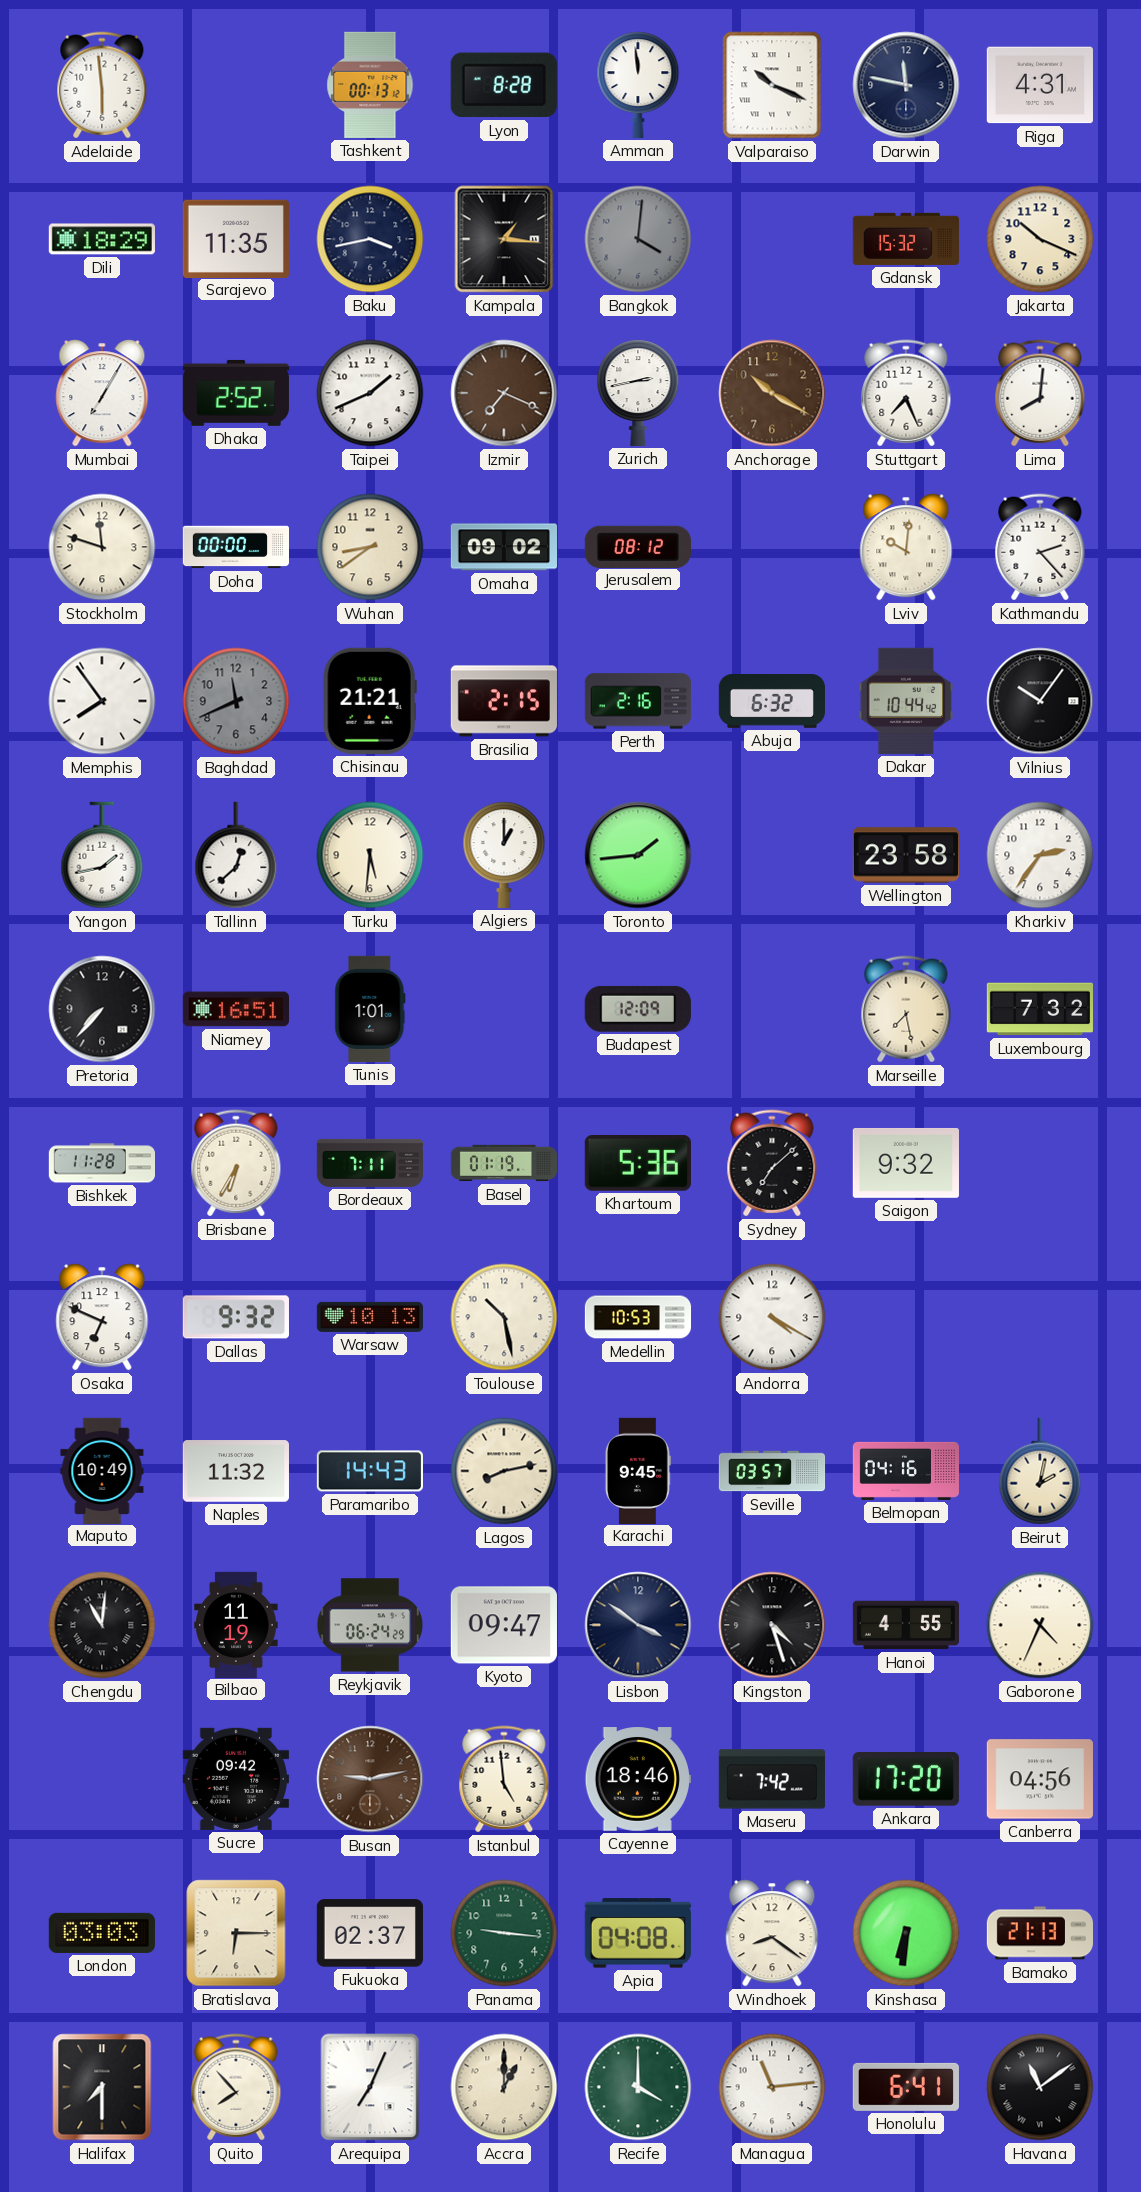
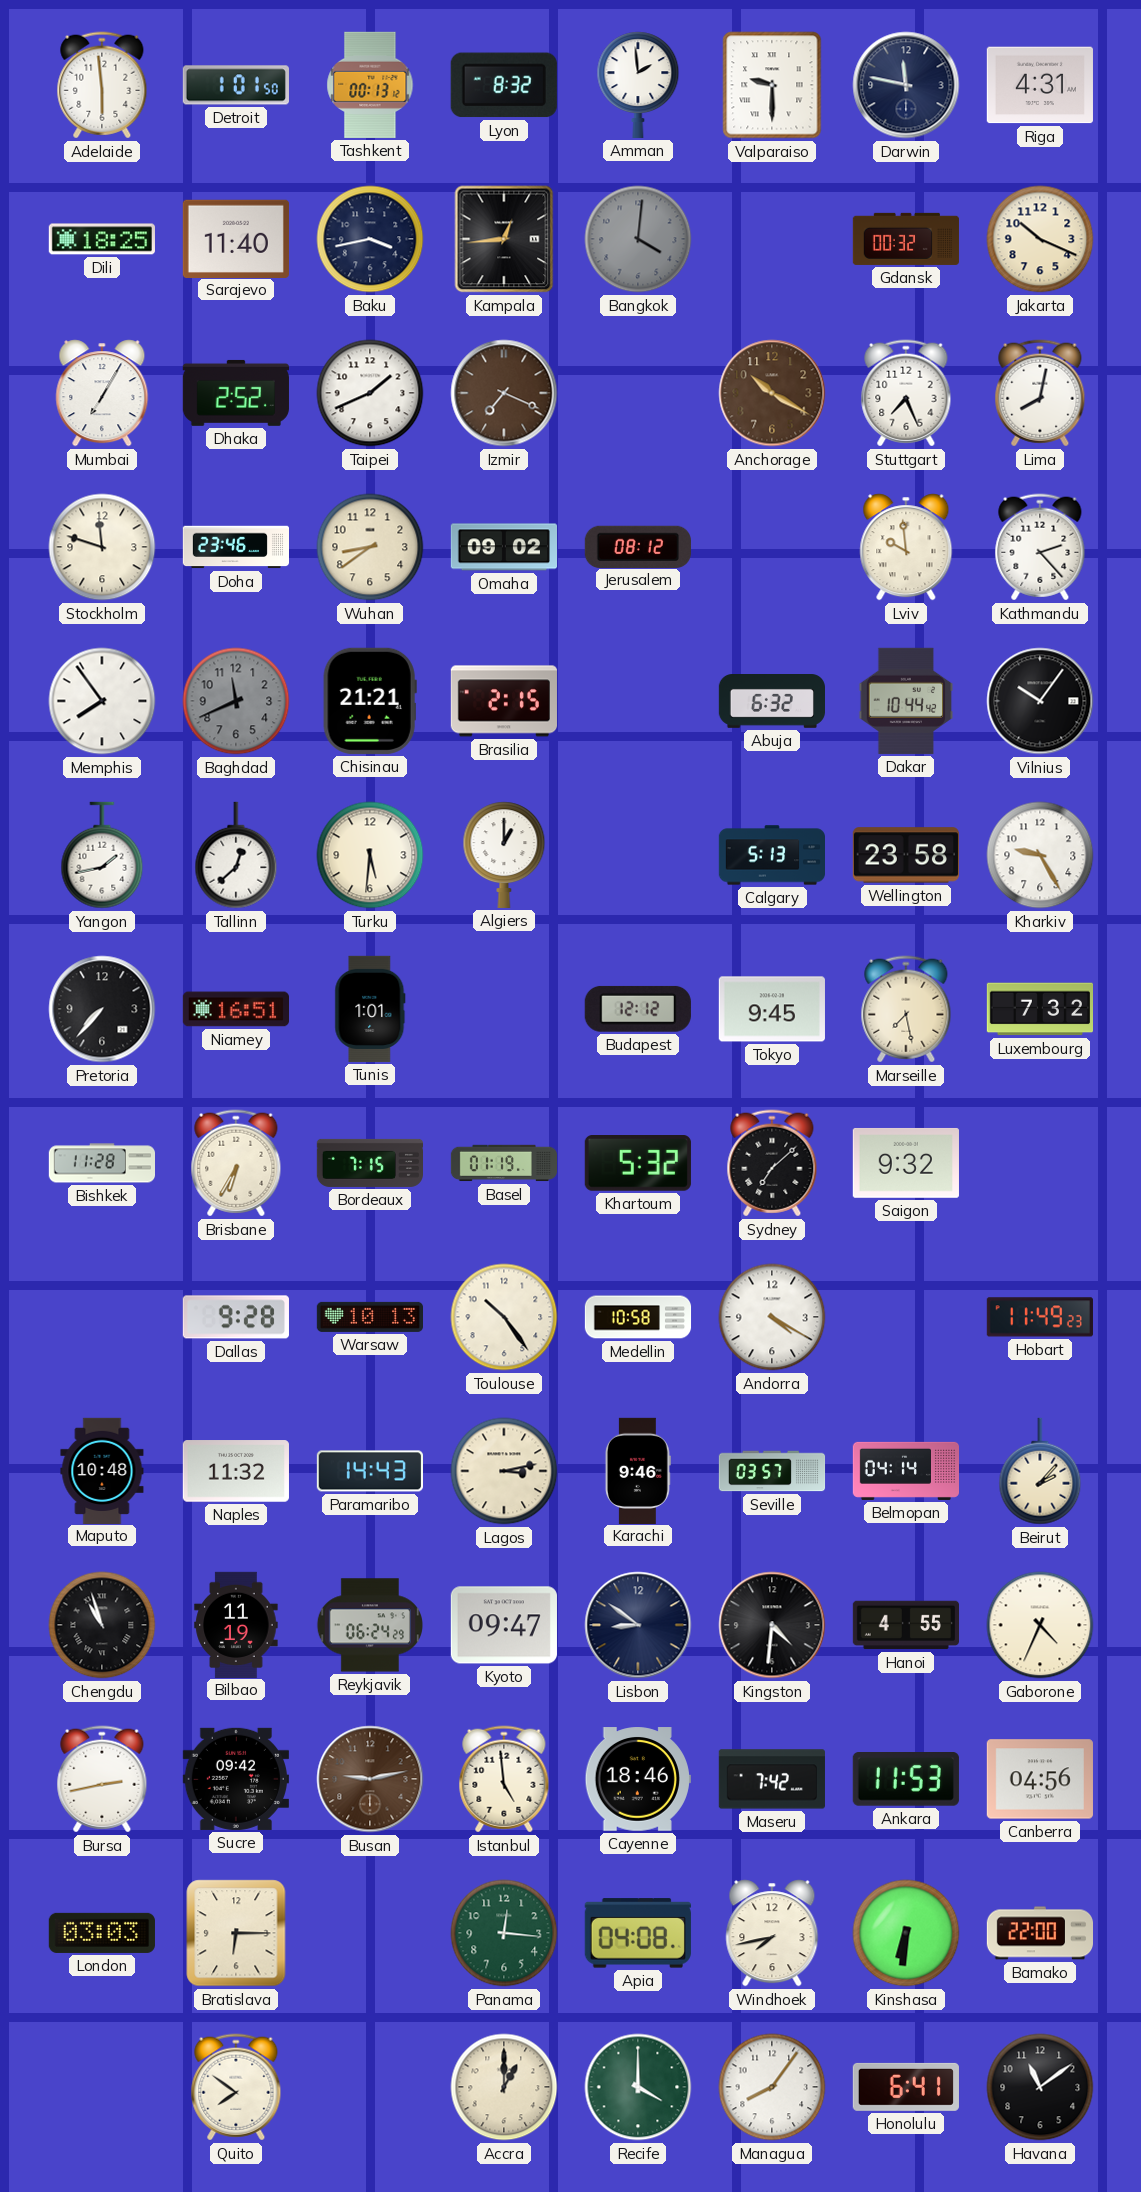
Detroit: none -> 1:01 (236, 85)
Lyon: 8:28 -> 8:32 (504, 85)
Amman: 11:59 -> 1:59 (638, 85)
Valparaiso: 10:19 -> 9:30 (772, 85)
Dili: 18:29 -> 18:25 (102, 239)
Sarajevo: 11:35 -> 11:40 (236, 238)
Kampala: 1:16 -> 12:44 (504, 239)
Gdansk: 15:32 -> 00:32 (906, 239)
Zurich: 2:43 -> none (638, 393)
Lima: 8:01 -> 8:02 (1040, 393)
Doha: 00:00 -> 23:46 (235, 547)
Lviv: 10:01 -> 9:59 (906, 547)
Perth: 2:16 -> none (638, 701)
Toronto: 1:44 -> none (638, 855)
Calgary: none -> 5:13 (771, 855)
Kharkiv: 2:36 -> 9:25 (1040, 855)
Budapest: 12:09 -> 12:12 (638, 1009)
Tokyo: none -> 9:45 (772, 1009)
Bordeaux: 7:11 -> 7:15 (369, 1163)
Khartoum: 5:36 -> 5:32 (638, 1164)
Osaka: 6:49 -> none (102, 1317)
Dallas: 9:32 -> 9:28 (236, 1317)
Toulouse: 10:28 -> 10:24 (504, 1317)
Medellin: 10:53 -> 10:58 (638, 1317)
Hobart: none -> 11:49 (1040, 1317)
Maputo: 10:49 -> 10:48 (102, 1470)
Lagos: 8:13 -> 3:13 (504, 1471)
Karachi: 9:45 -> 9:46 (638, 1470)
Belmopan: 04:16 -> 04:14 (905, 1471)
Beirut: 2:02 -> 2:07 (1040, 1471)
Chengdu: 11:01 -> 10:57 (102, 1625)
Lisbon: 3:51 -> 8:51 (638, 1625)
Kingston: 4:27 -> 4:31 (772, 1625)
Bursa: none -> 2:43 (102, 1779)
Ankara: 17:20 -> 11:53 (906, 1780)
Fukuoka: 02:37 -> none (370, 1933)
Panama: 9:16 -> 12:16 (504, 1933)
Windhoek: 8:21 -> 7:43 (772, 1933)
Bamako: 21:13 -> 22:00 (1039, 1933)
Halifax: 7:30 -> none (102, 2087)
Quito: 7:53 -> 7:51 (236, 2087)
Arequipa: 7:04 -> none (370, 2087)
Managua: 11:14 -> 8:06 (772, 2087)
Havana numerals: Roman -> Arabic (1040, 2087)
